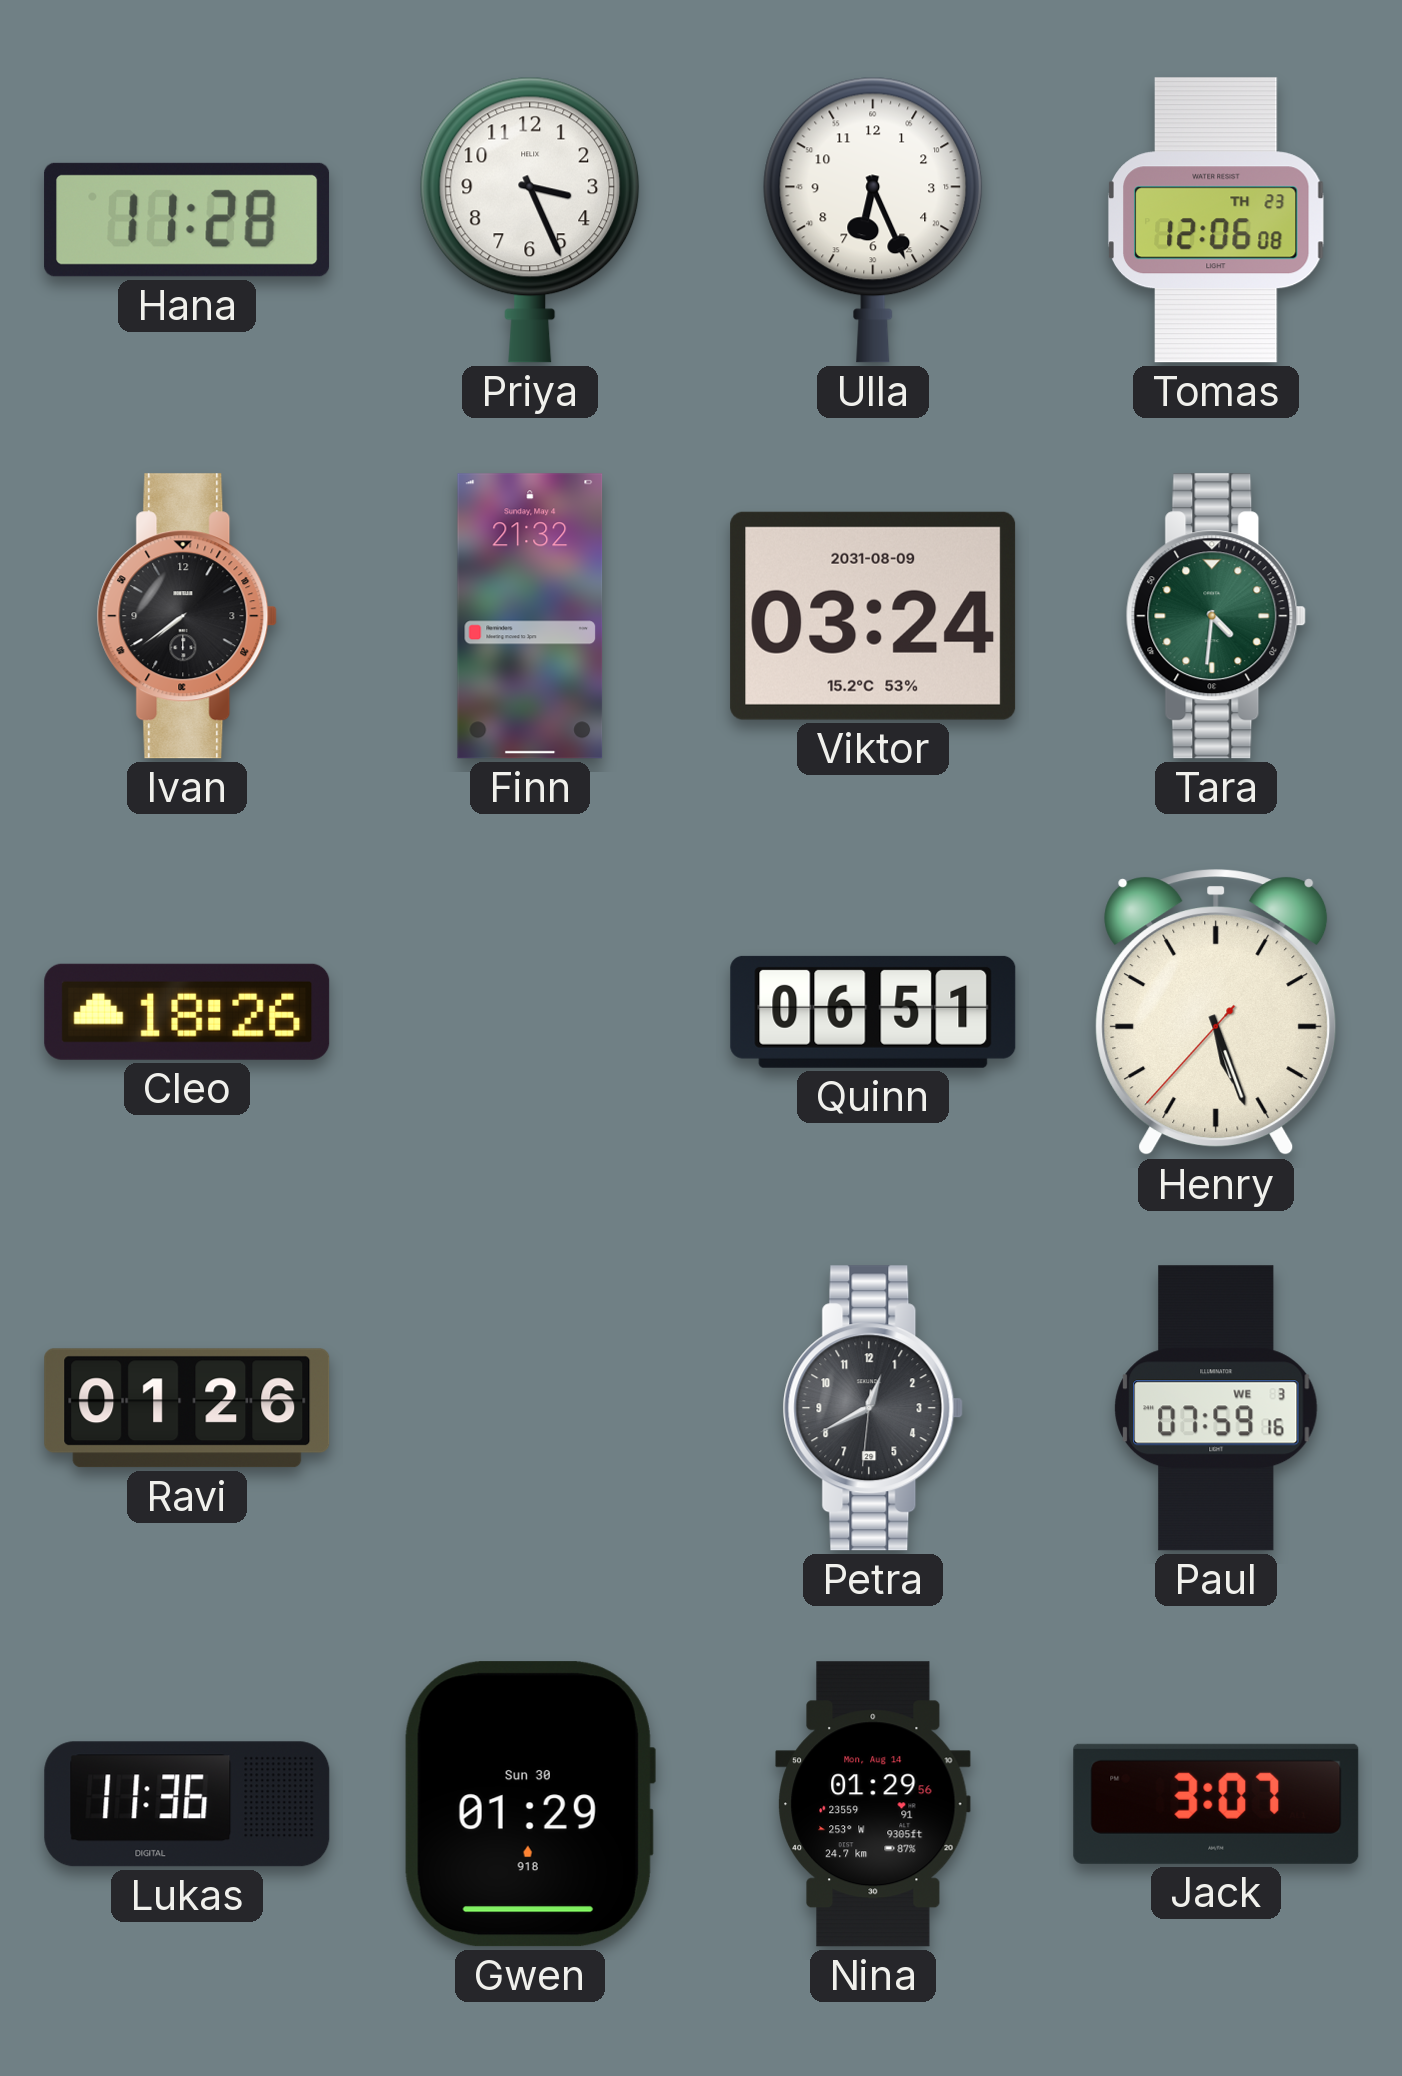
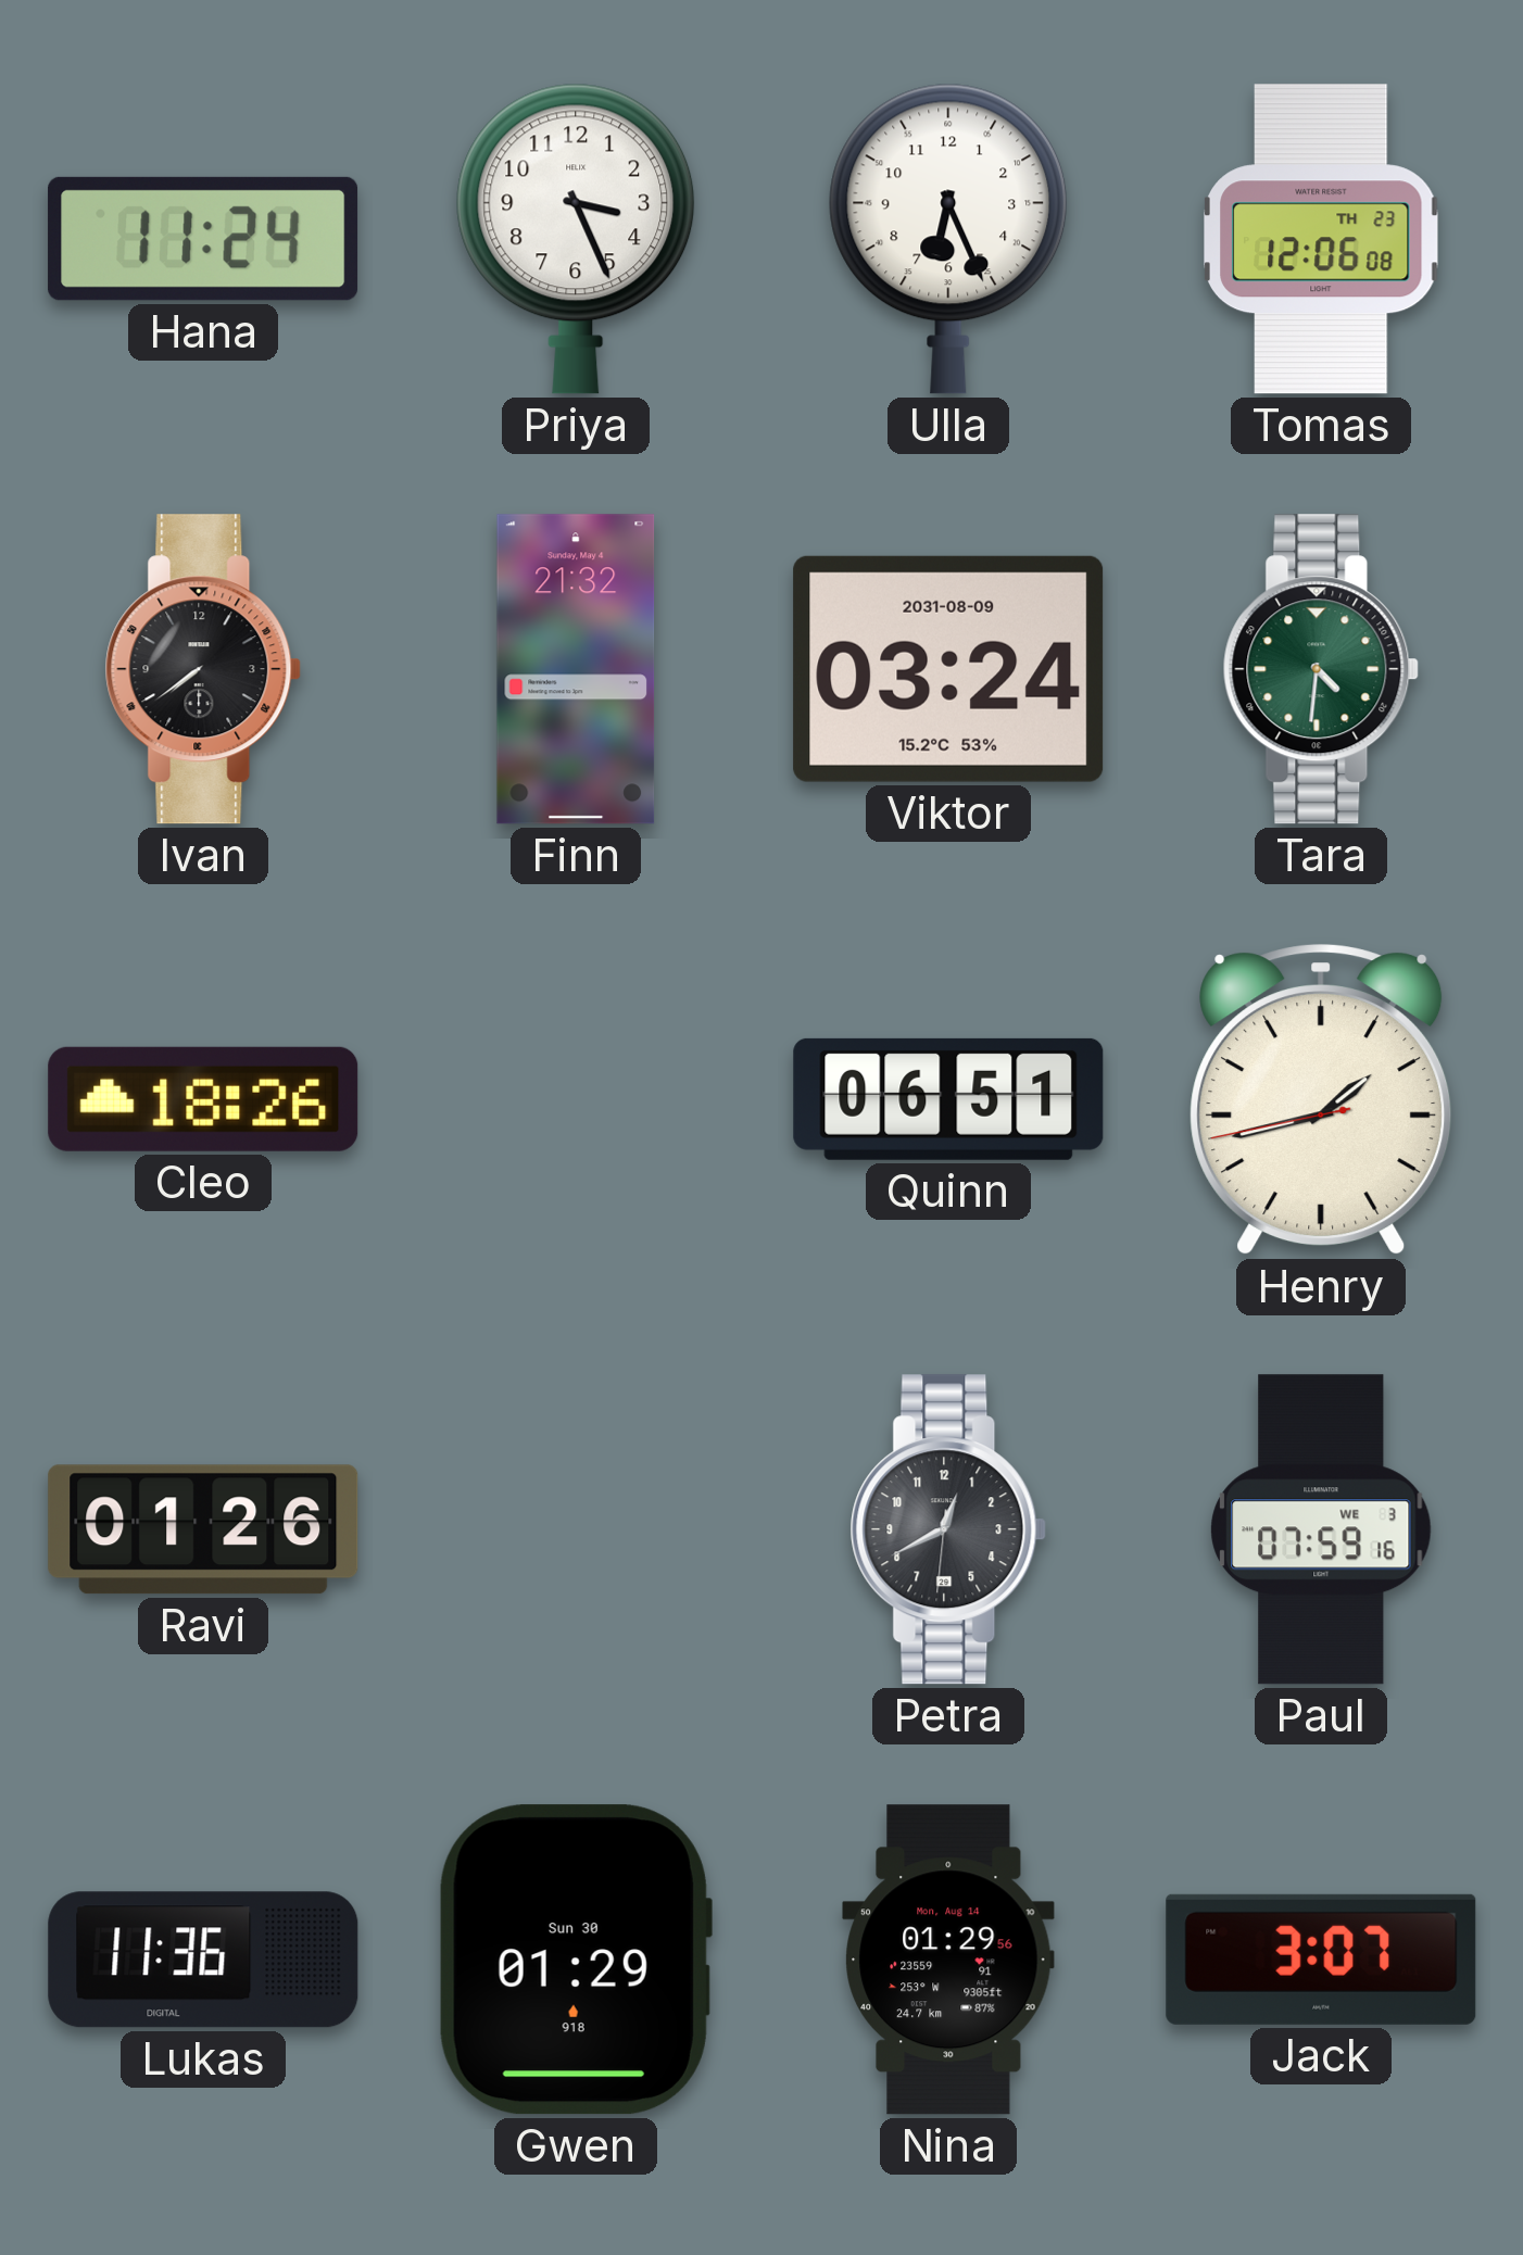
Hana: 11:28 -> 11:24 (203, 239)
Henry: 5:26 -> 1:42 (1321, 1100)
